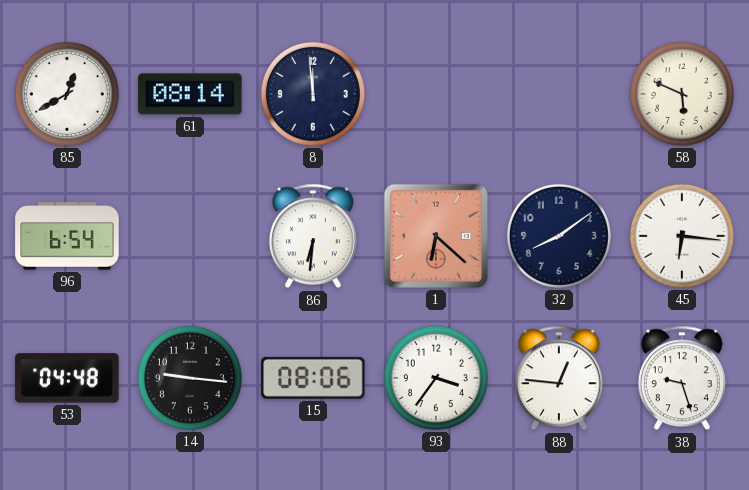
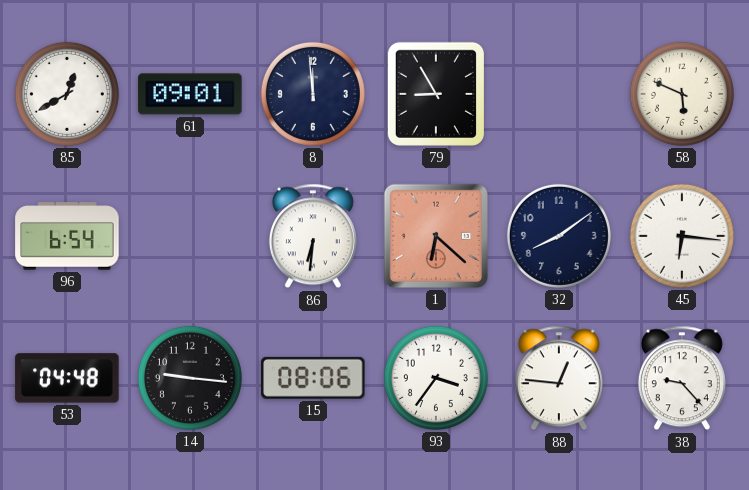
61: 08:14 -> 09:01 (190, 94)
79: none -> 8:55 (436, 94)
38: 9:27 -> 9:23 (682, 378)
